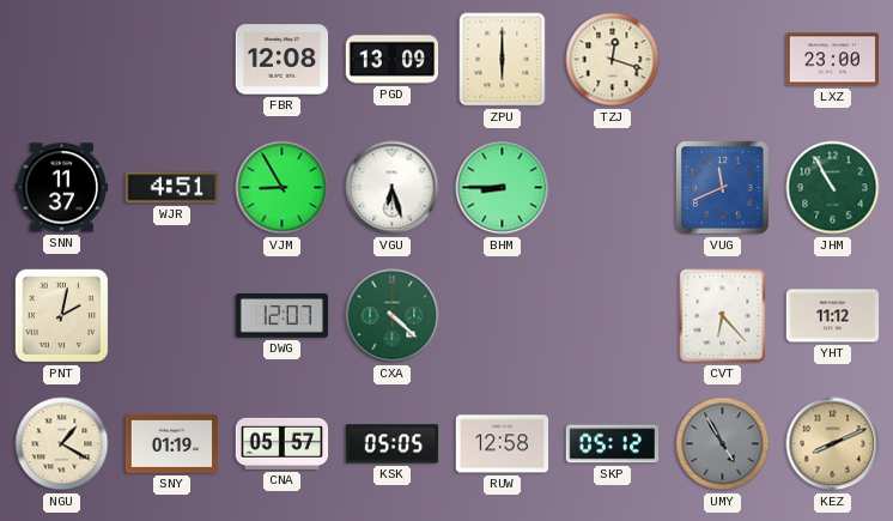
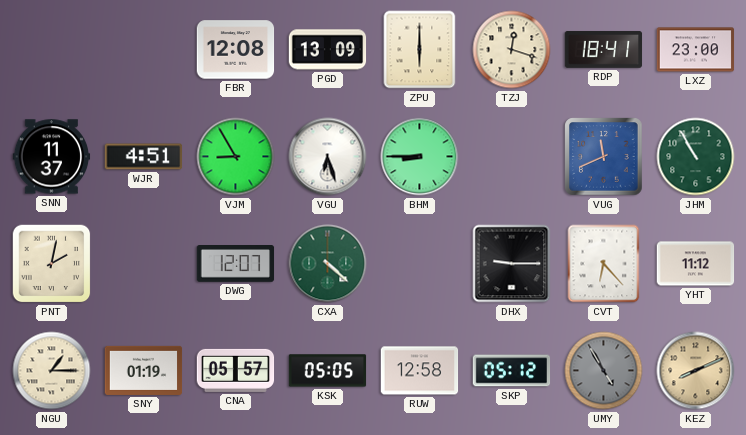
RDP: none -> 18:41 (604, 50)
DHX: none -> 9:15 (512, 264)
NGU: 1:20 -> 1:15 (52, 371)
